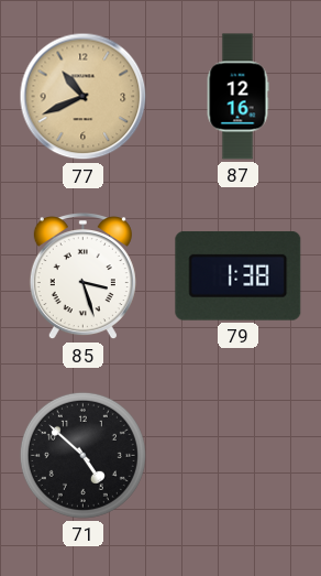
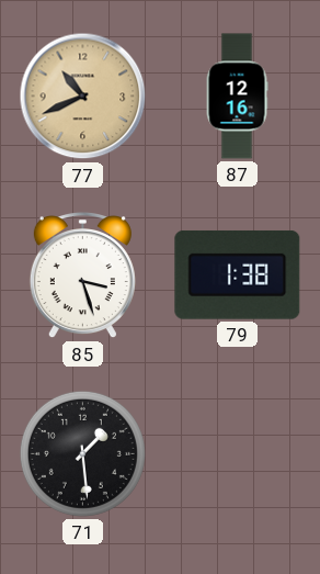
71: 4:52 -> 1:29 (82, 453)
